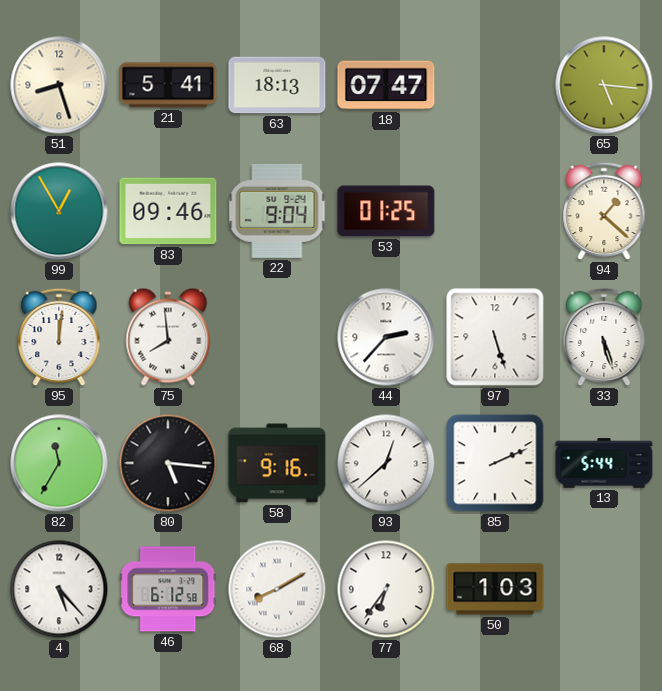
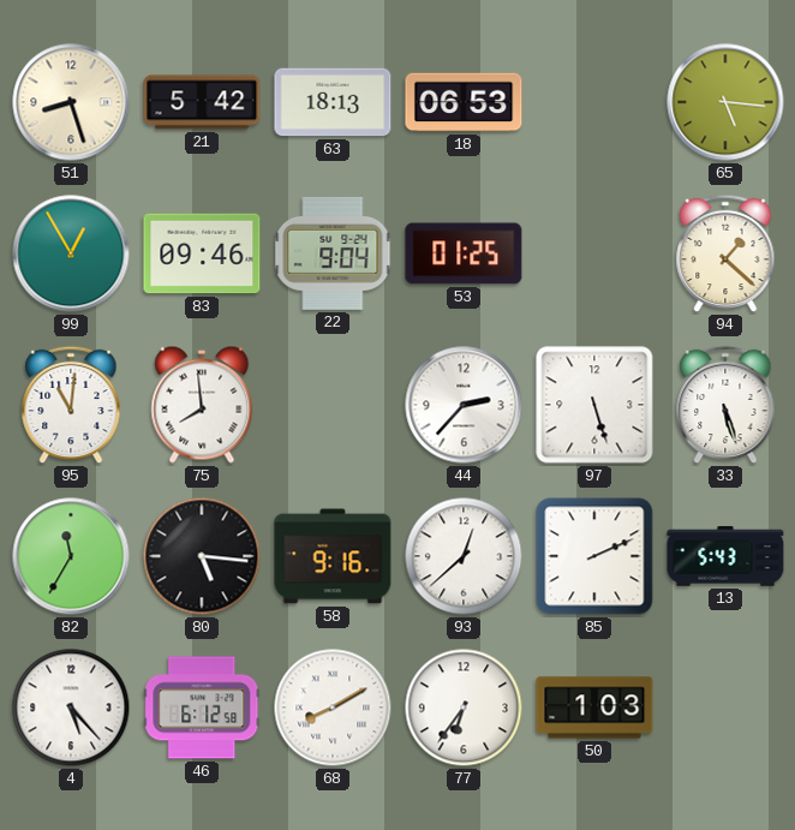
21: 5:41 -> 5:42 (202, 102)
18: 07:47 -> 06:53 (464, 102)
95: 12:01 -> 11:01 (71, 405)
13: 5:44 -> 5:43 (725, 556)
